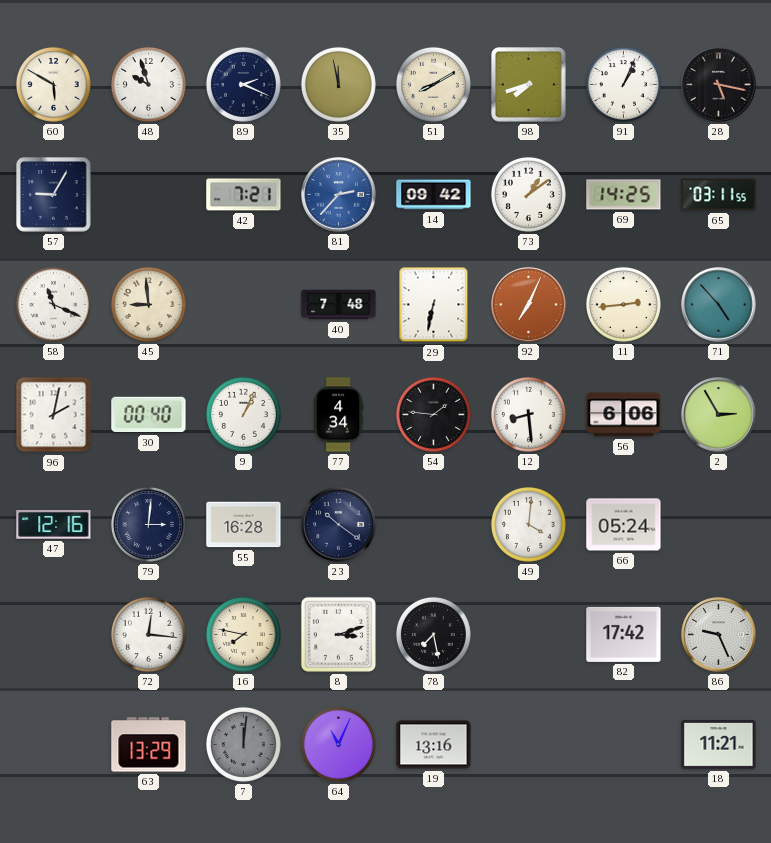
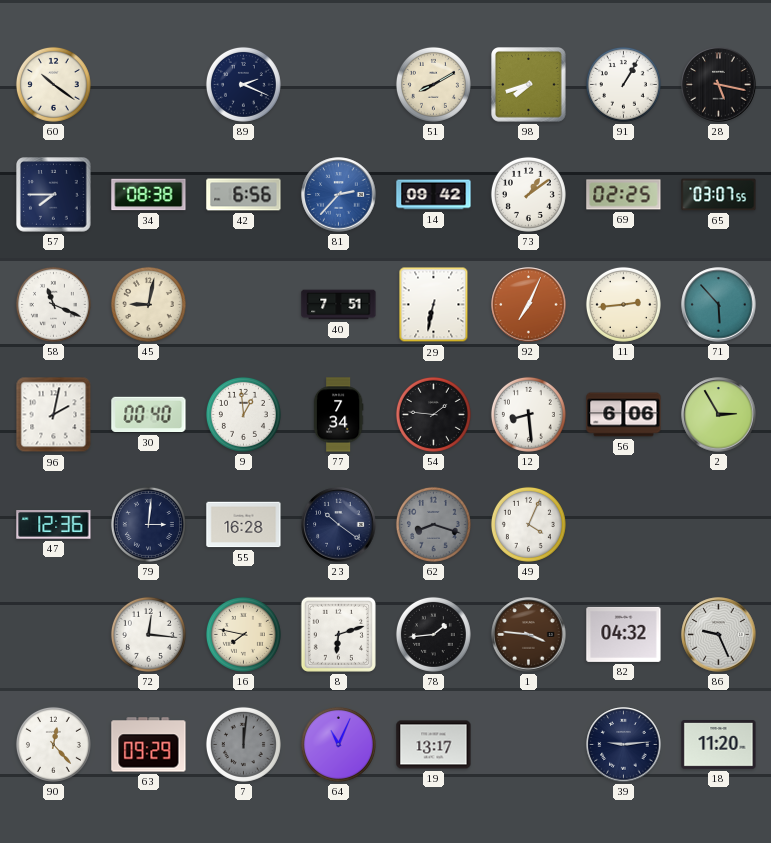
60: 5:50 -> 10:21 (53, 84)
48: 9:57 -> none (148, 84)
35: 11:58 -> none (338, 84)
91: 1:04 -> 1:05 (623, 84)
57: 9:05 -> 7:45 (54, 195)
34: none -> 08:38 (149, 195)
42: 7:21 -> 6:56 (244, 195)
69: 14:25 -> 02:25 (624, 195)
65: 03:11 -> 03:07 (719, 195)
45: 8:59 -> 9:02 (148, 304)
40: 7:48 -> 7:51 (339, 305)
71: 4:53 -> 5:53 (719, 305)
9: 1:04 -> 12:59 (243, 414)
77: 4:34 -> 7:34 (338, 415)
47: 12:16 -> 12:36 (54, 525)
62: none -> 8:18 (433, 524)
49: 4:01 -> 4:04 (528, 524)
66: 05:24 -> none (624, 525)
8: 3:12 -> 6:12 (338, 634)
78: 7:28 -> 1:44 (433, 634)
1: none -> 3:46 (529, 635)
82: 17:42 -> 04:32 (624, 634)
90: none -> 12:23 (53, 744)
63: 13:29 -> 09:29 (149, 745)
19: 13:16 -> 13:17 (434, 745)
39: none -> 9:14 (624, 745)
18: 11:21 -> 11:20 (719, 745)
